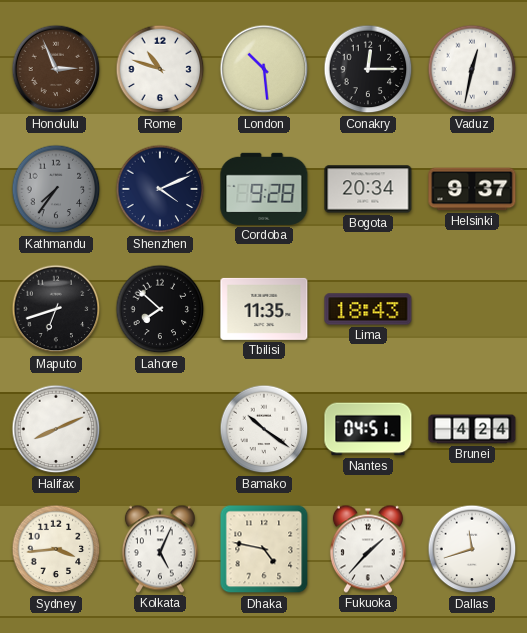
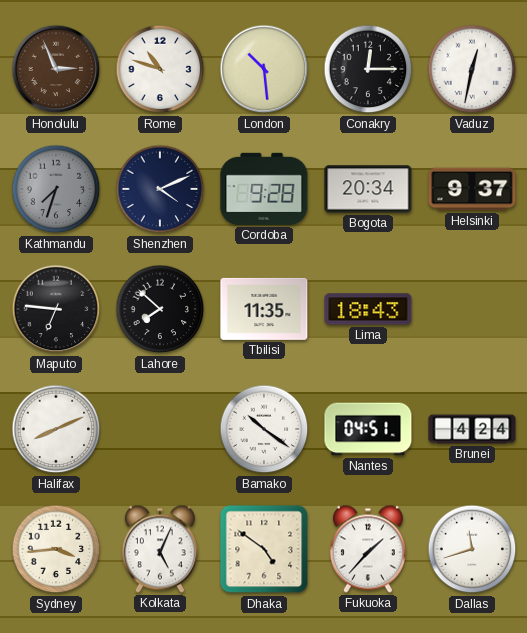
Kathmandu: 7:36 -> 7:33 (56, 189)
Maputo: 6:42 -> 6:46 (56, 309)
Dhaka: 4:47 -> 4:51 (264, 549)
